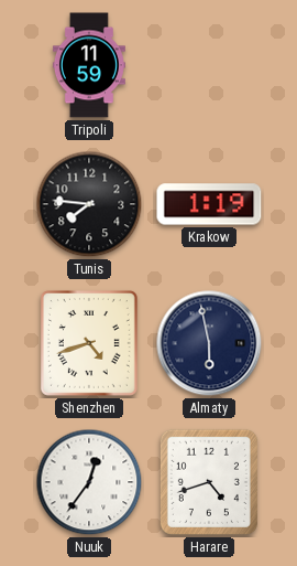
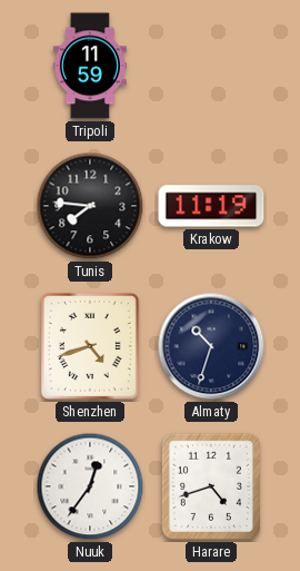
Krakow: 1:19 -> 11:19 (211, 206)
Almaty: 5:58 -> 10:33 (211, 346)
